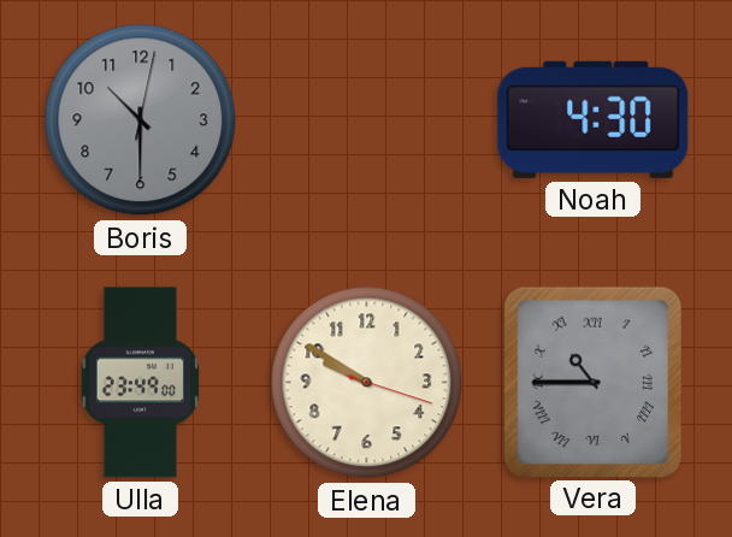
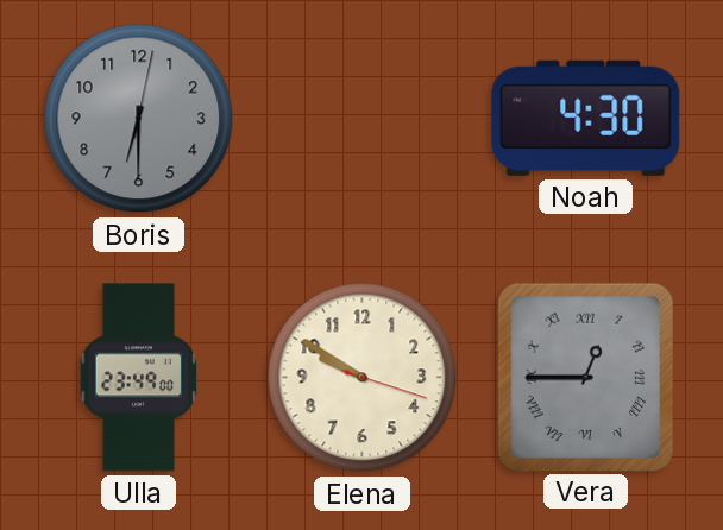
Boris: 10:30 -> 6:30 (139, 119)
Vera: 10:45 -> 12:45 (585, 377)
